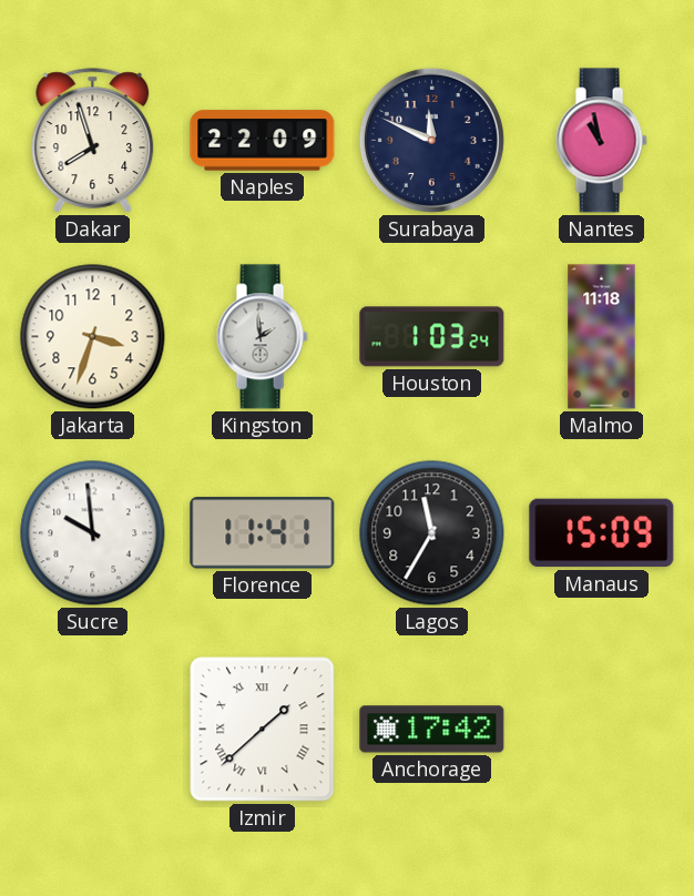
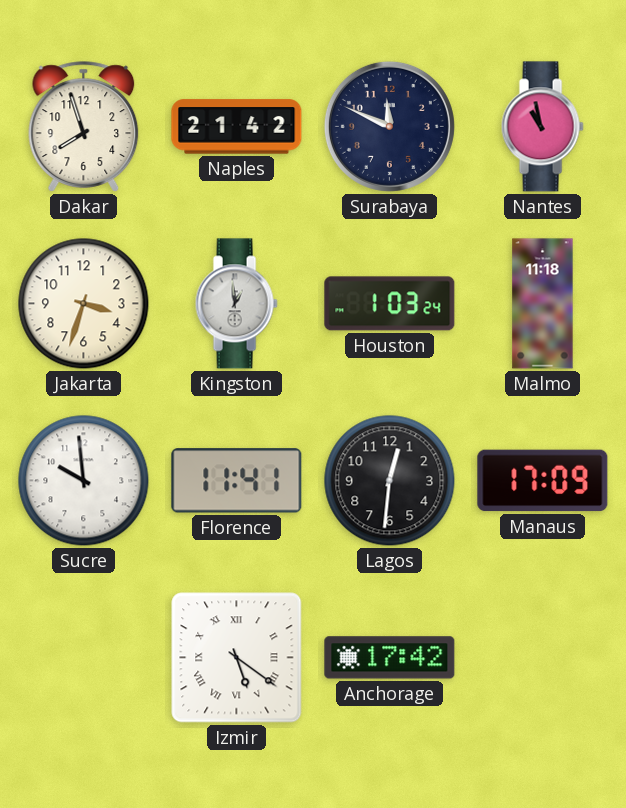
Naples: 22:09 -> 21:42 (237, 127)
Kingston: 1:59 -> 12:59 (236, 304)
Lagos: 11:35 -> 12:31 (390, 481)
Manaus: 15:09 -> 17:09 (543, 481)
Izmir: 1:38 -> 5:21 (237, 658)
